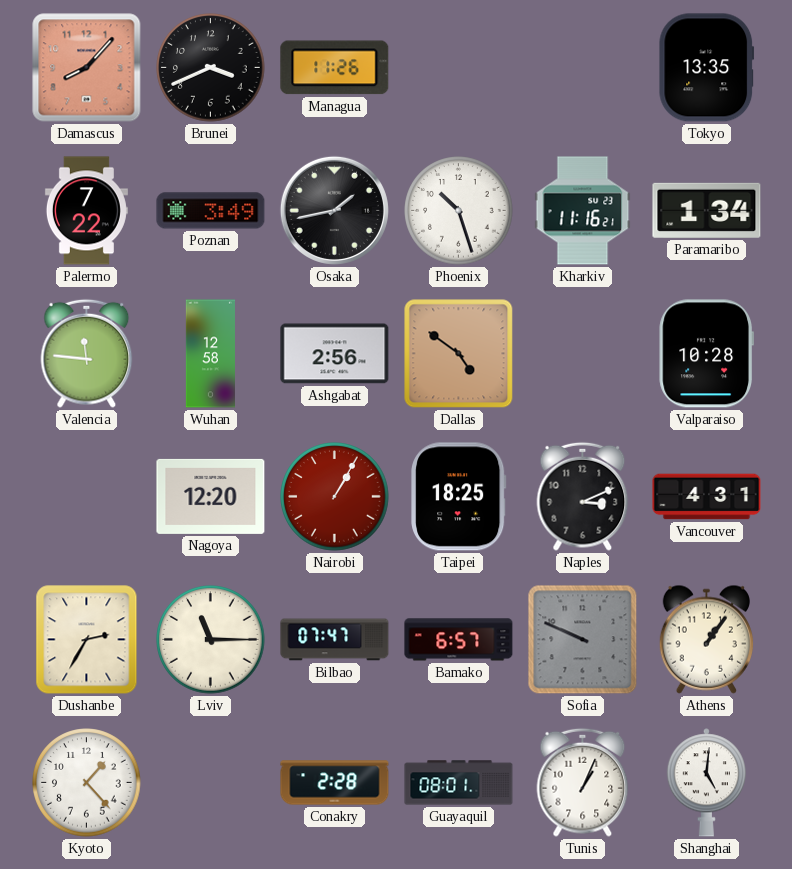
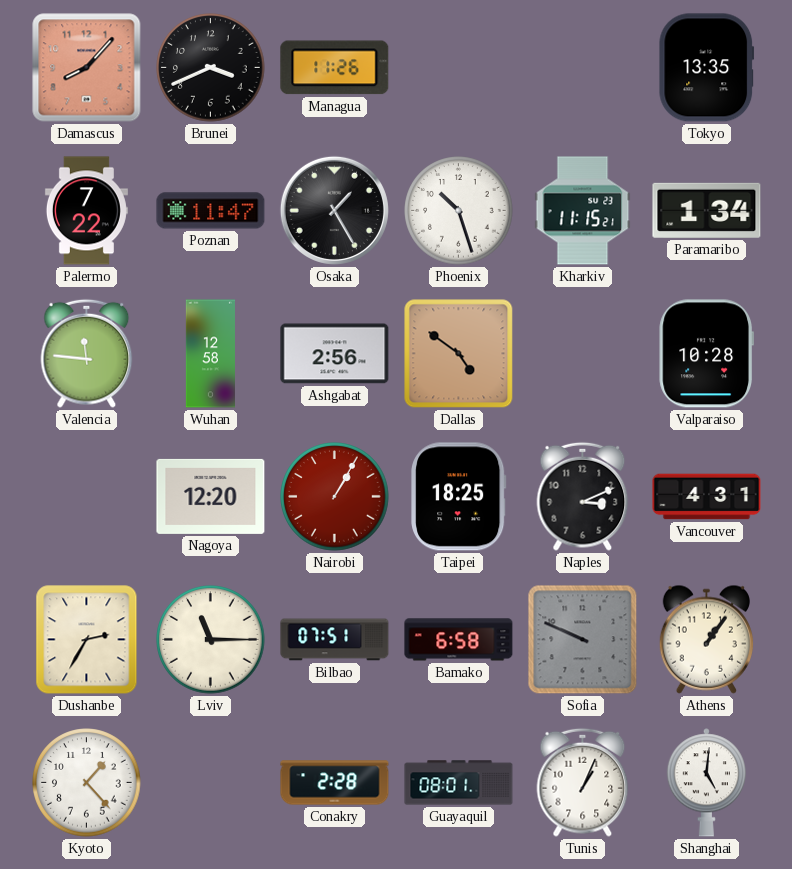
Poznan: 3:49 -> 11:47 (211, 211)
Osaka: 1:43 -> 1:25 (334, 210)
Kharkiv: 11:16 -> 11:15 (583, 211)
Bilbao: 07:47 -> 07:51 (335, 640)
Bamako: 6:57 -> 6:58 (459, 640)
